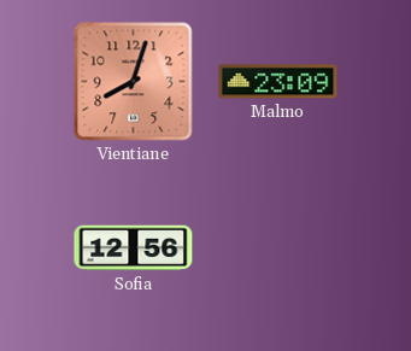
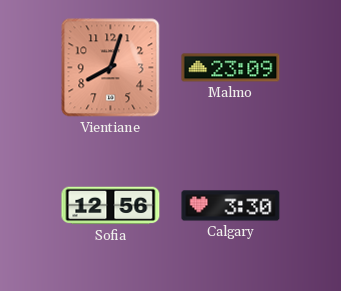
Calgary: none -> 3:30 (231, 206)
